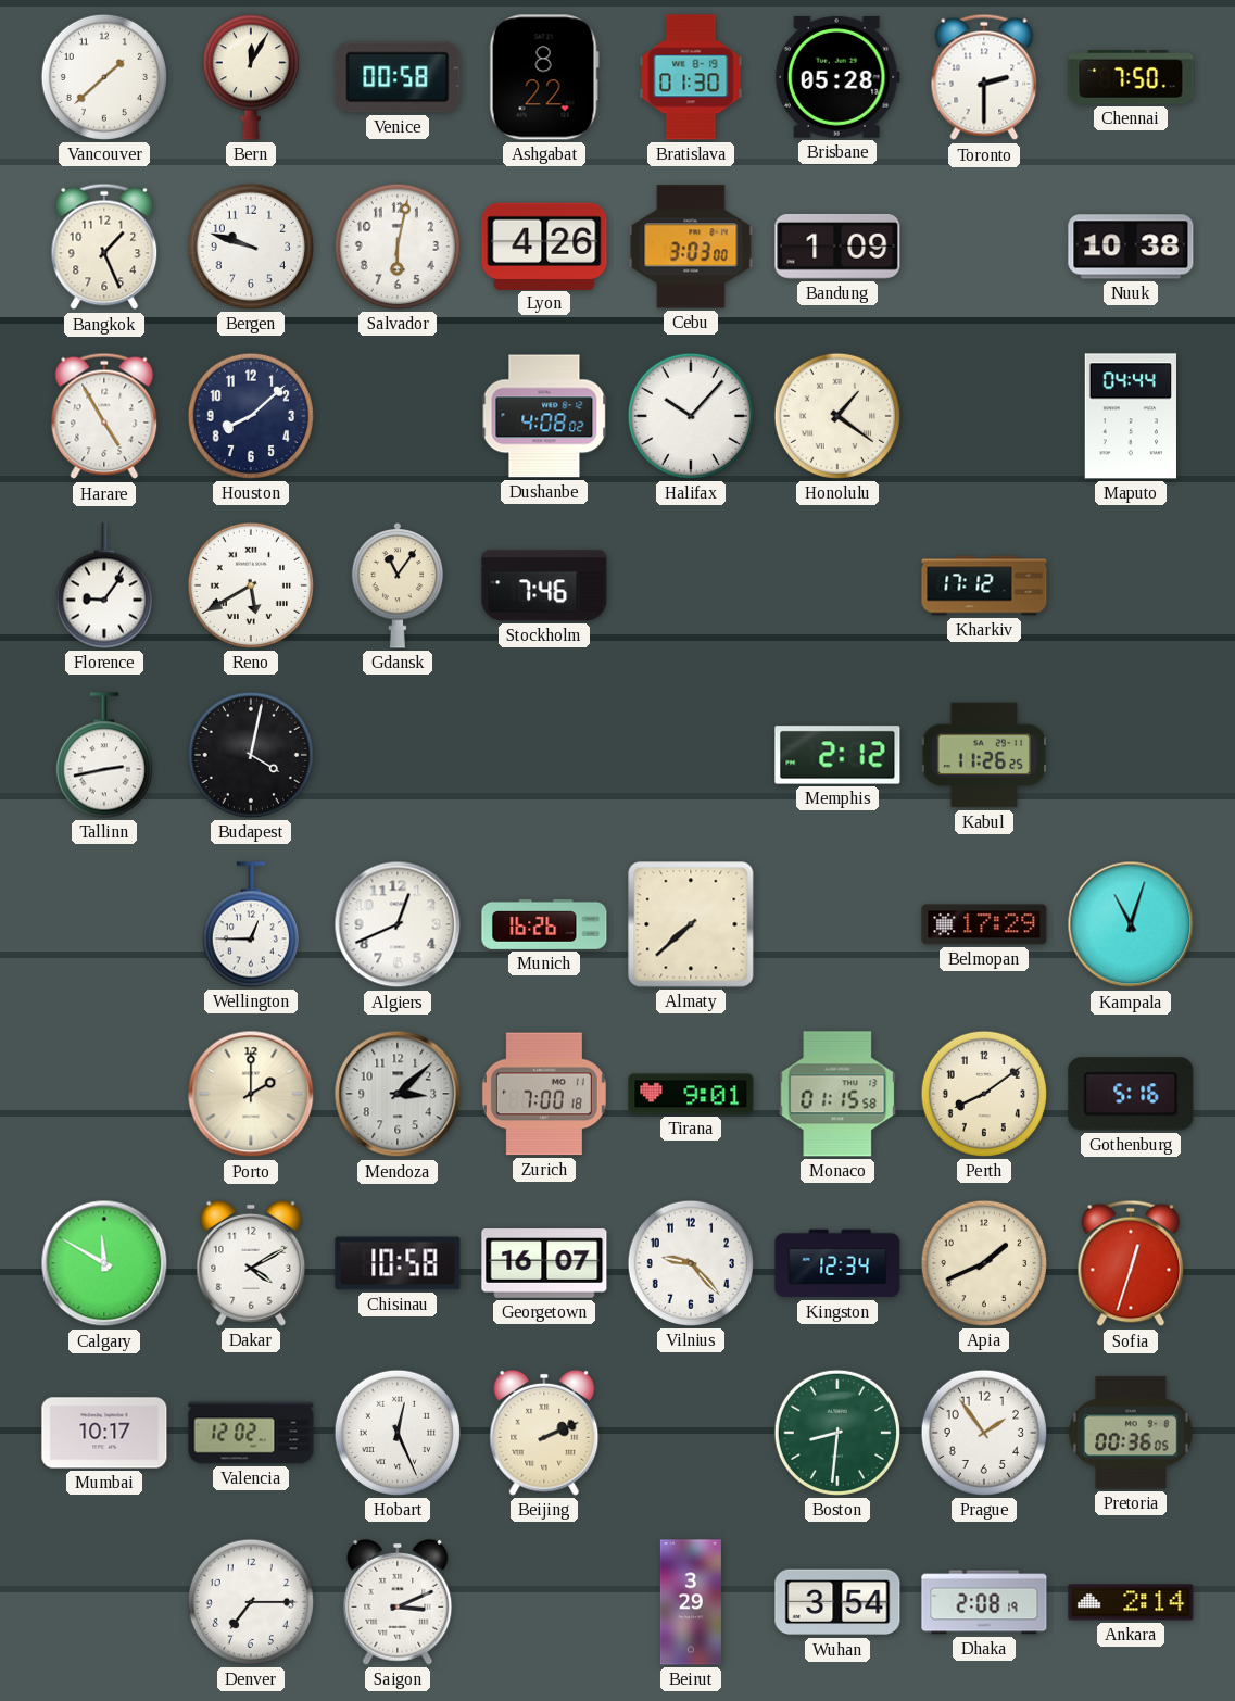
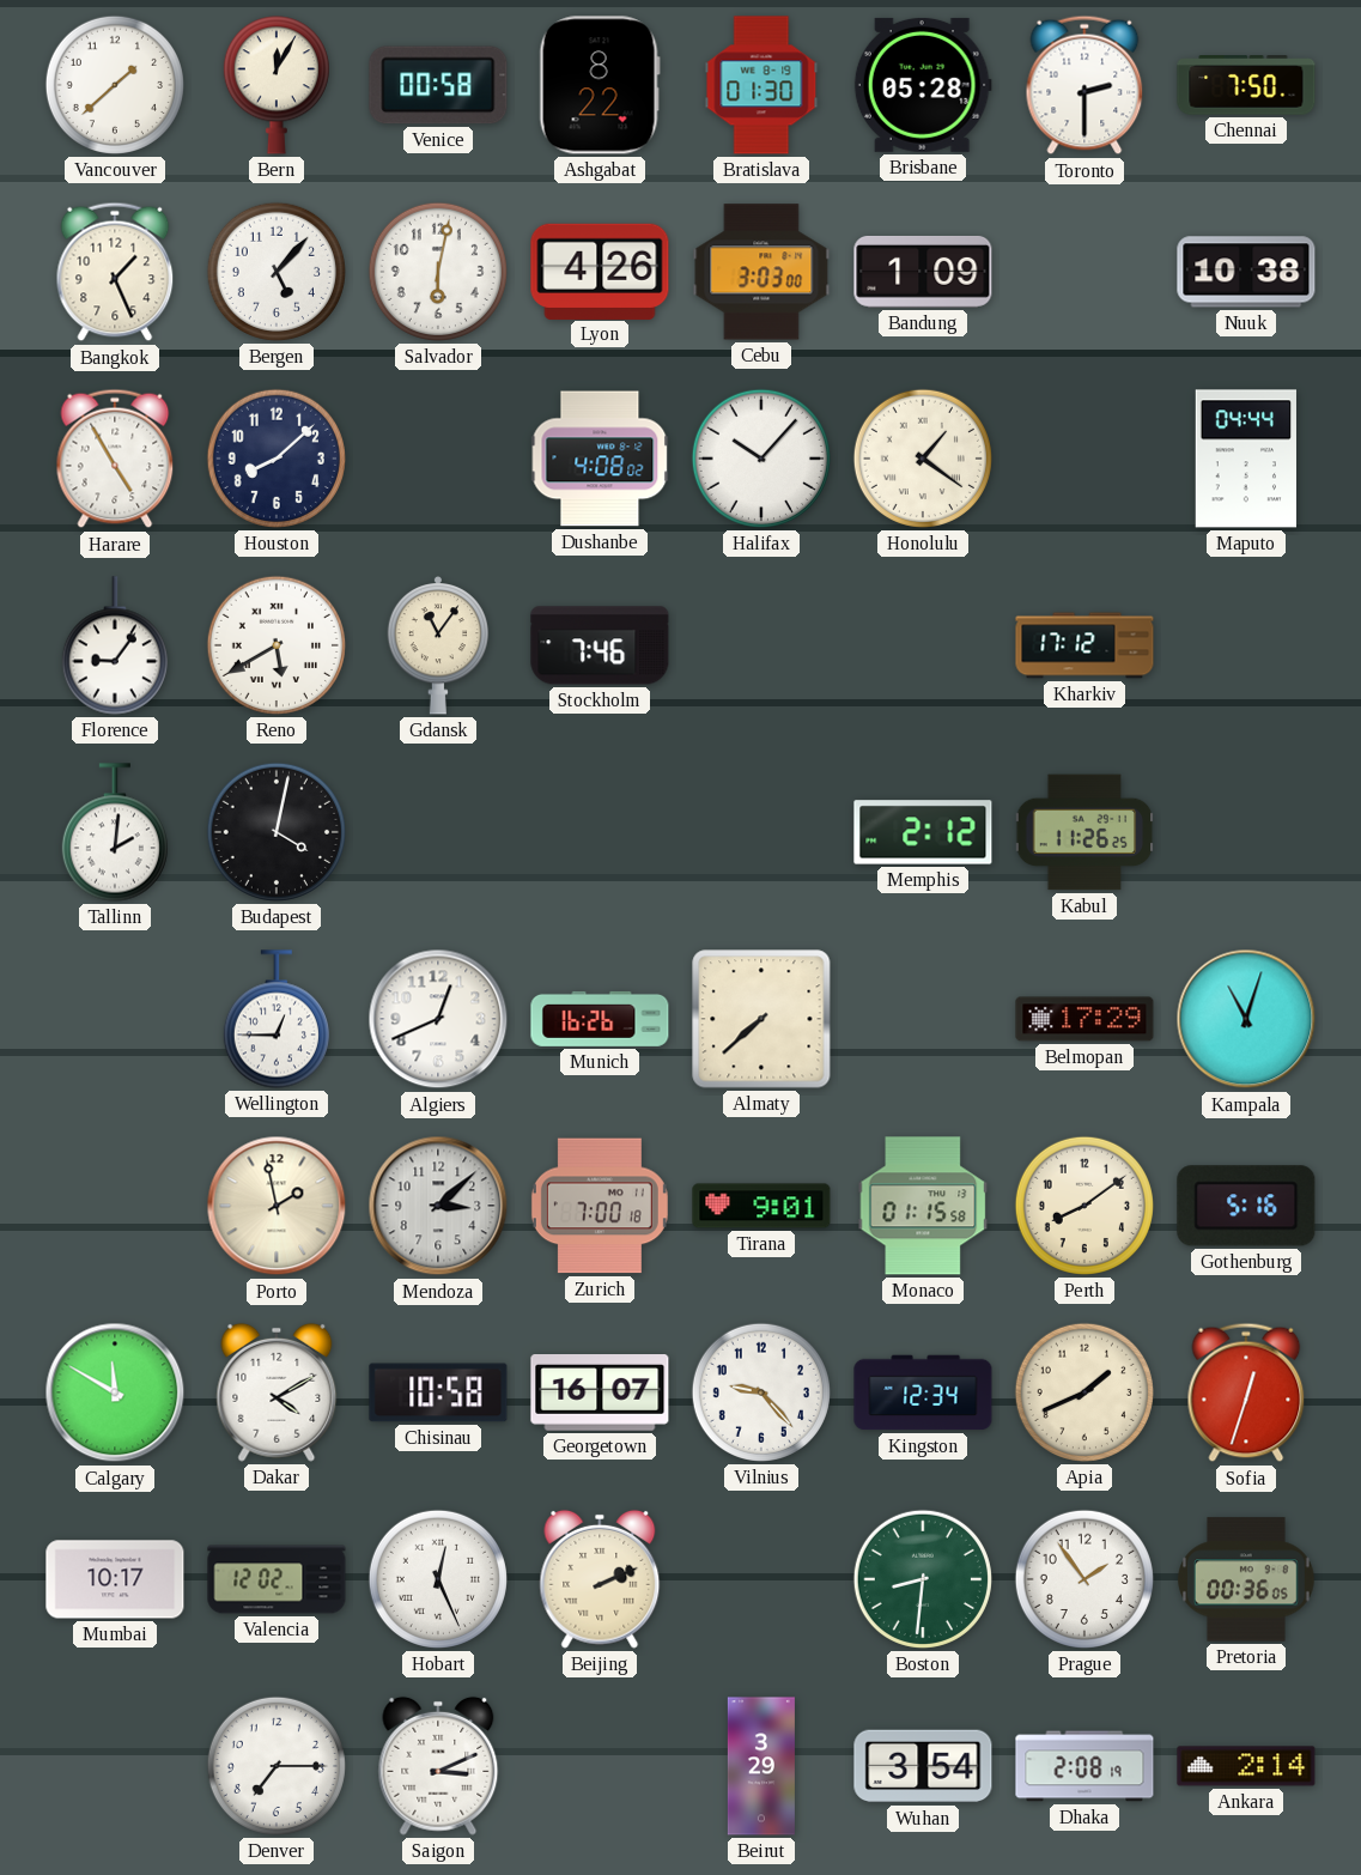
Bergen: 9:48 -> 5:07 (277, 272)
Tallinn: 2:43 -> 2:01 (115, 832)
Porto: 2:00 -> 1:58 (277, 1206)
